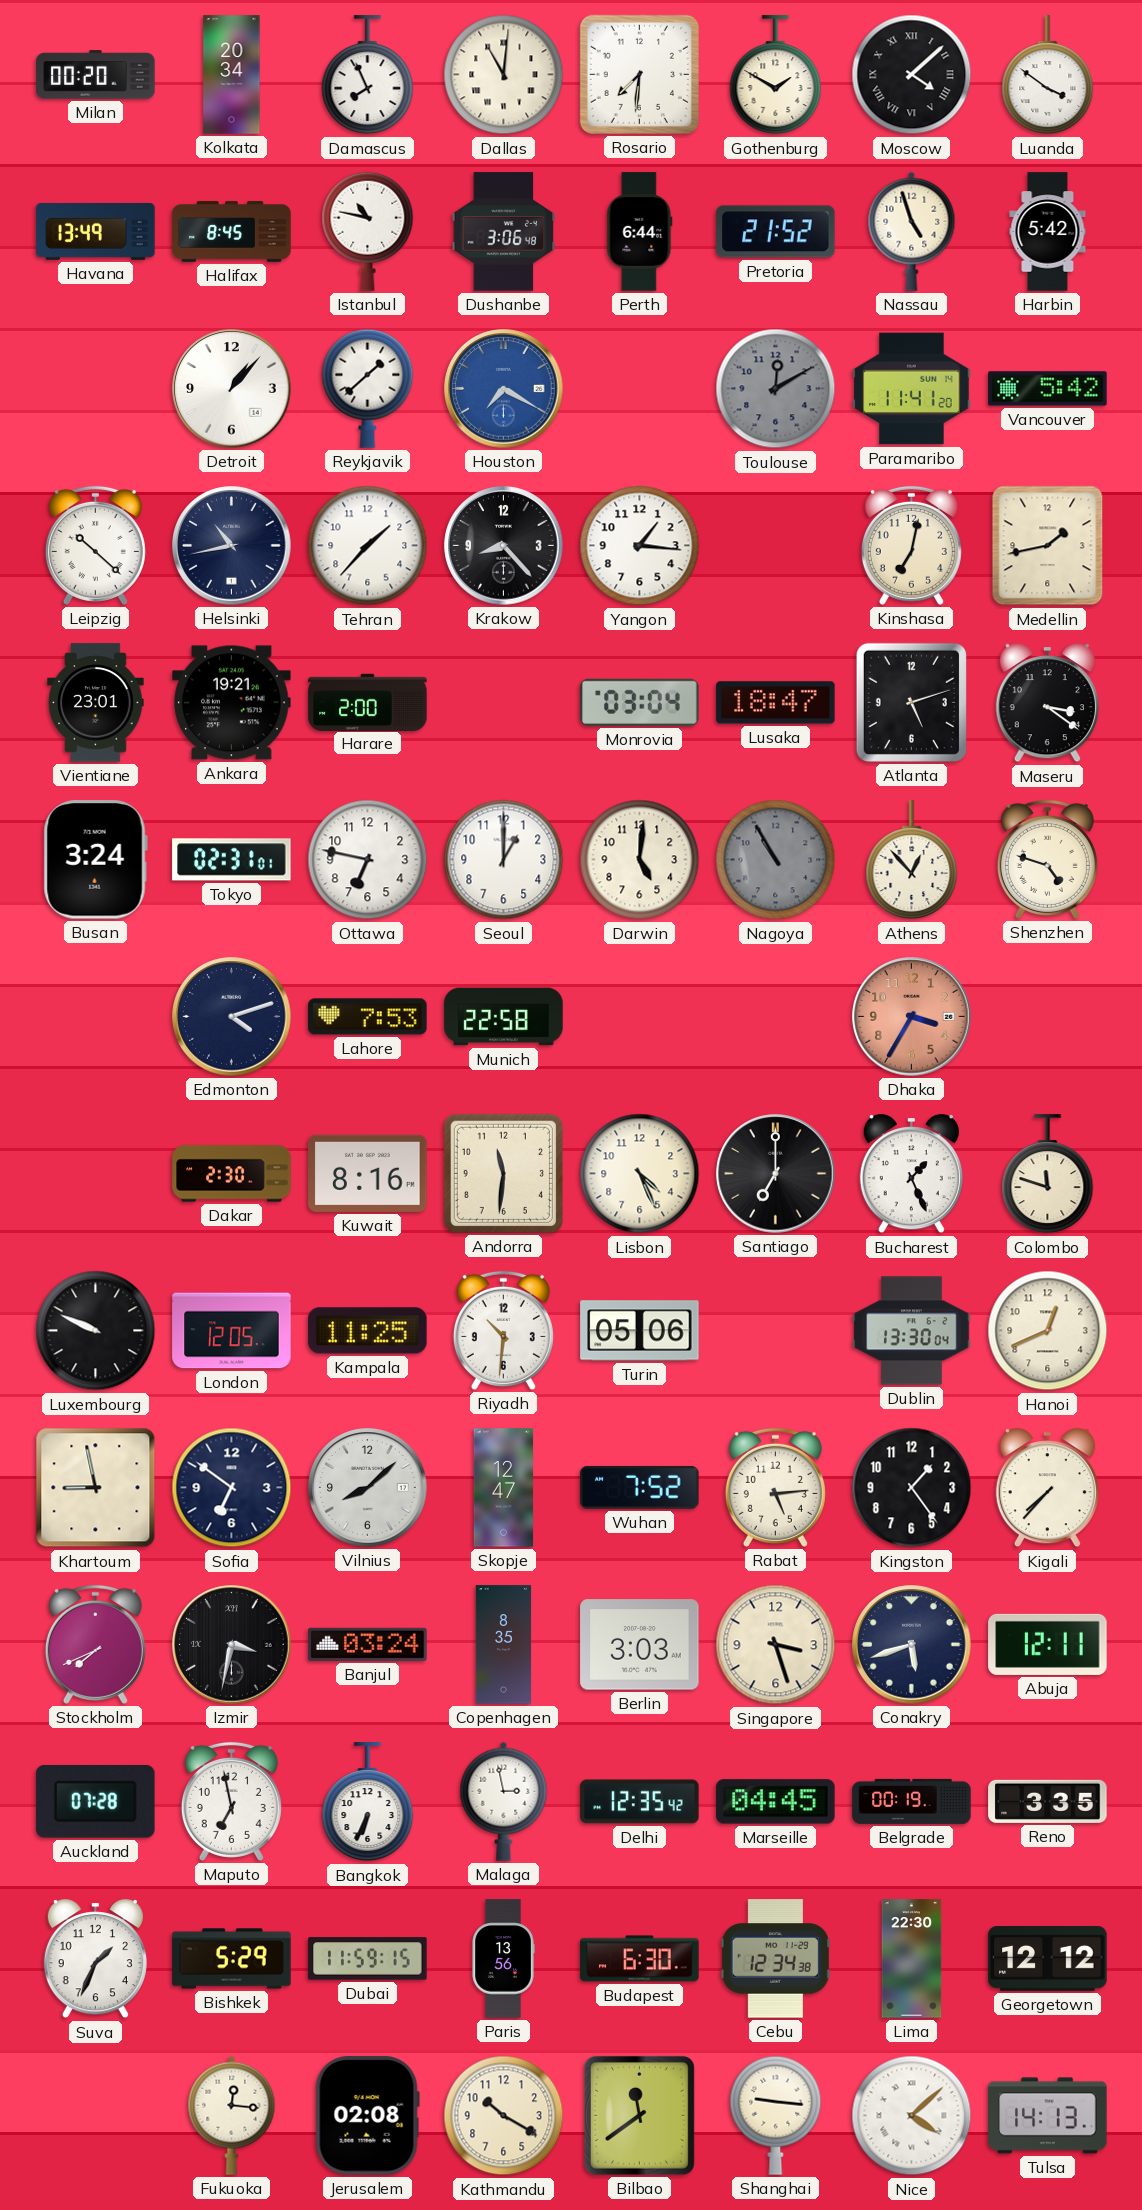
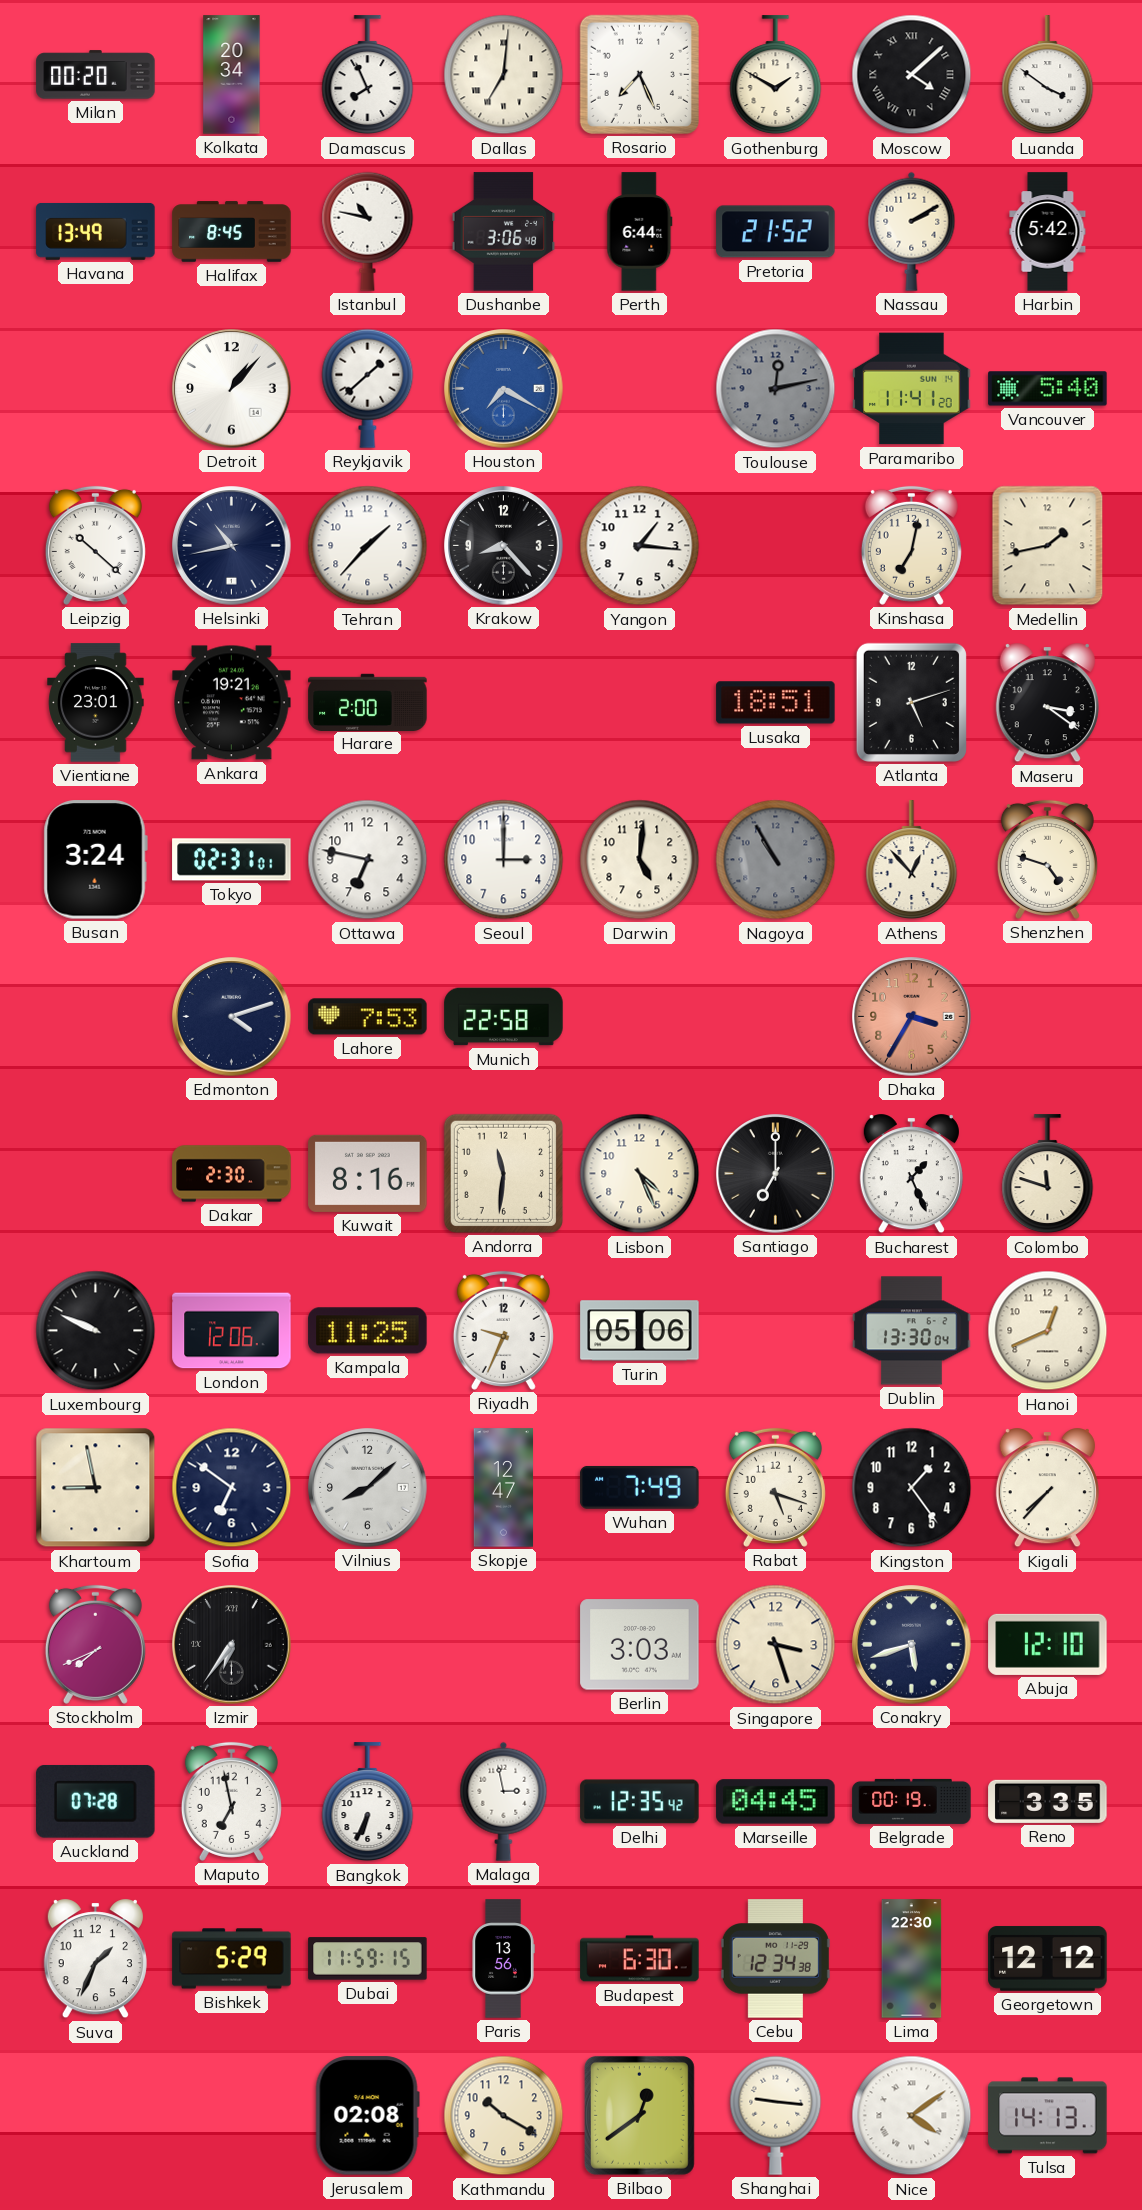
Dallas: 11:01 -> 7:01 (504, 75)
Rosario: 7:31 -> 7:26 (639, 74)
Nassau: 4:57 -> 2:10 (912, 231)
Toulouse: 12:10 -> 12:13 (776, 389)
Vancouver: 5:42 -> 5:40 (1048, 389)
Monrovia: 03:04 -> none (640, 702)
Lusaka: 18:47 -> 18:51 (776, 703)
Seoul: 1:00 -> 3:00 (504, 860)
London: 12:05 -> 12:06 (232, 1331)
Riyadh: 10:31 -> 9:34 (503, 1330)
Wuhan: 7:52 -> 7:49 (640, 1487)
Rabat: 5:14 -> 5:18 (775, 1487)
Izmir: 3:32 -> 6:36 (232, 1645)
Banjul: 03:24 -> none (368, 1644)
Copenhagen: 8:35 -> none (504, 1645)
Abuja: 12:11 -> 12:10 (1048, 1644)
Fukuoka: 12:16 -> none (232, 2115)
Bilbao: 11:39 -> 12:39 (639, 2115)
Nice: 4:08 -> 4:09 (912, 2116)
